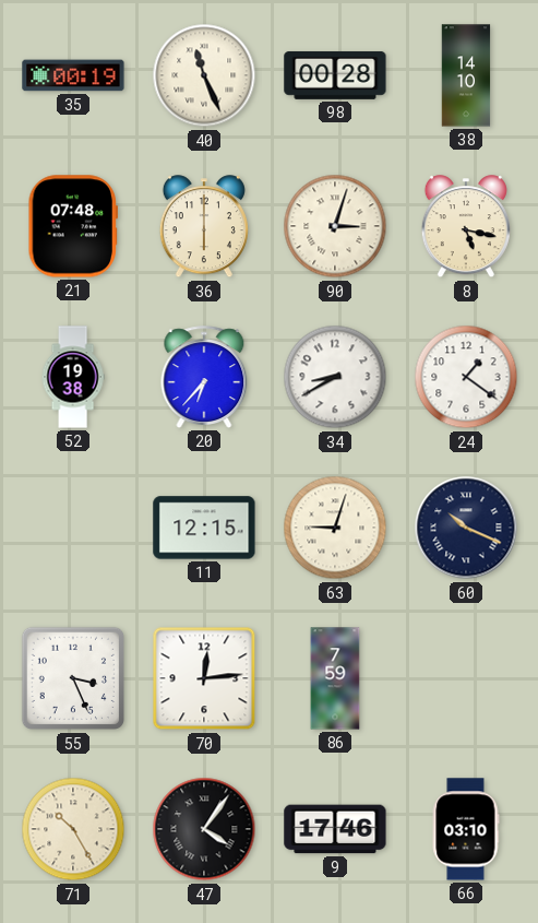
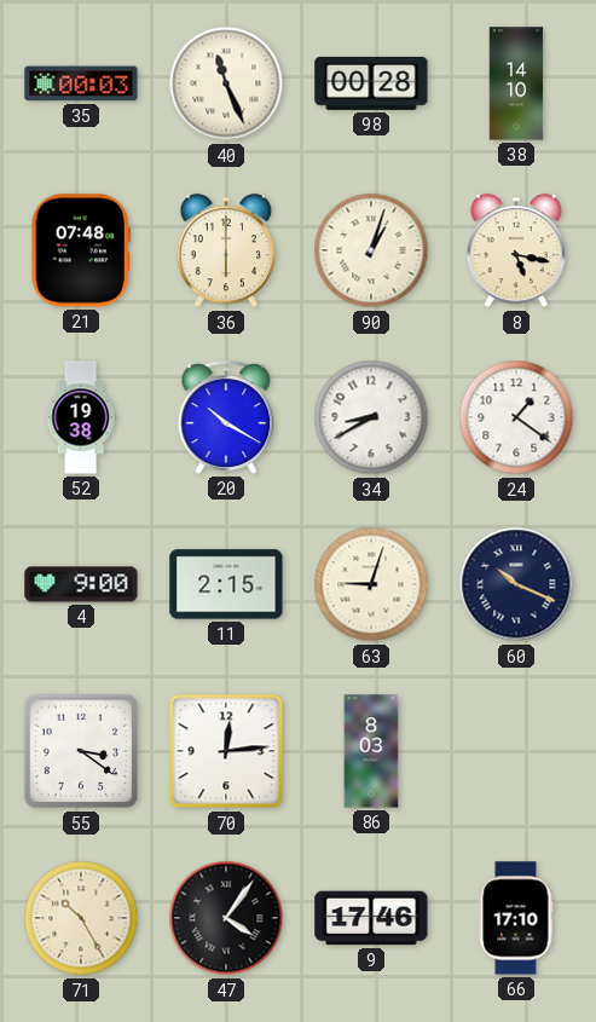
35: 00:19 -> 00:03 (81, 83)
90: 3:03 -> 1:03 (371, 250)
20: 6:37 -> 10:20 (226, 417)
4: none -> 9:00 (81, 584)
11: 12:15 -> 2:15 (226, 584)
55: 3:26 -> 3:21 (81, 751)
86: 7:59 -> 8:03 (371, 751)
66: 03:10 -> 17:10 (516, 918)
